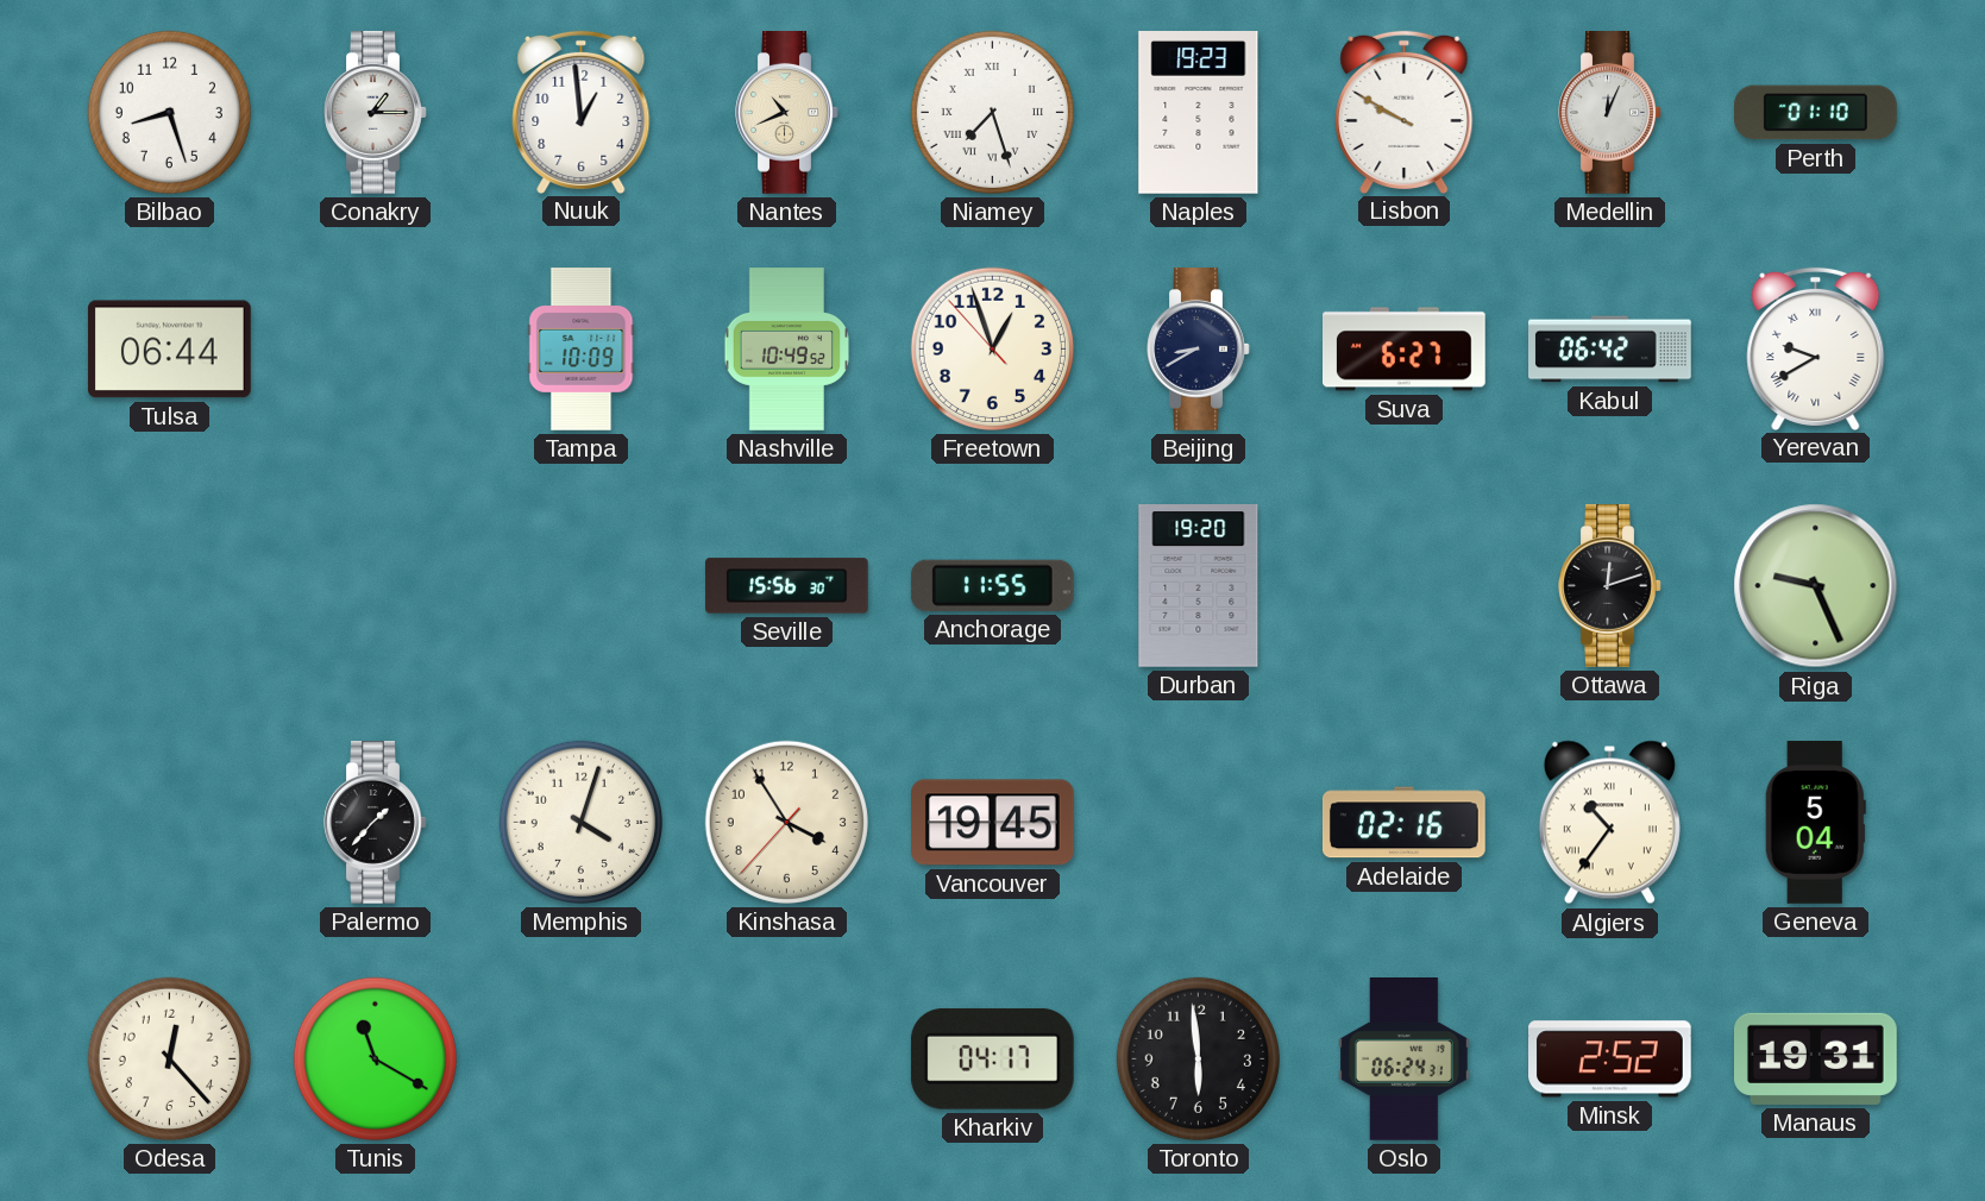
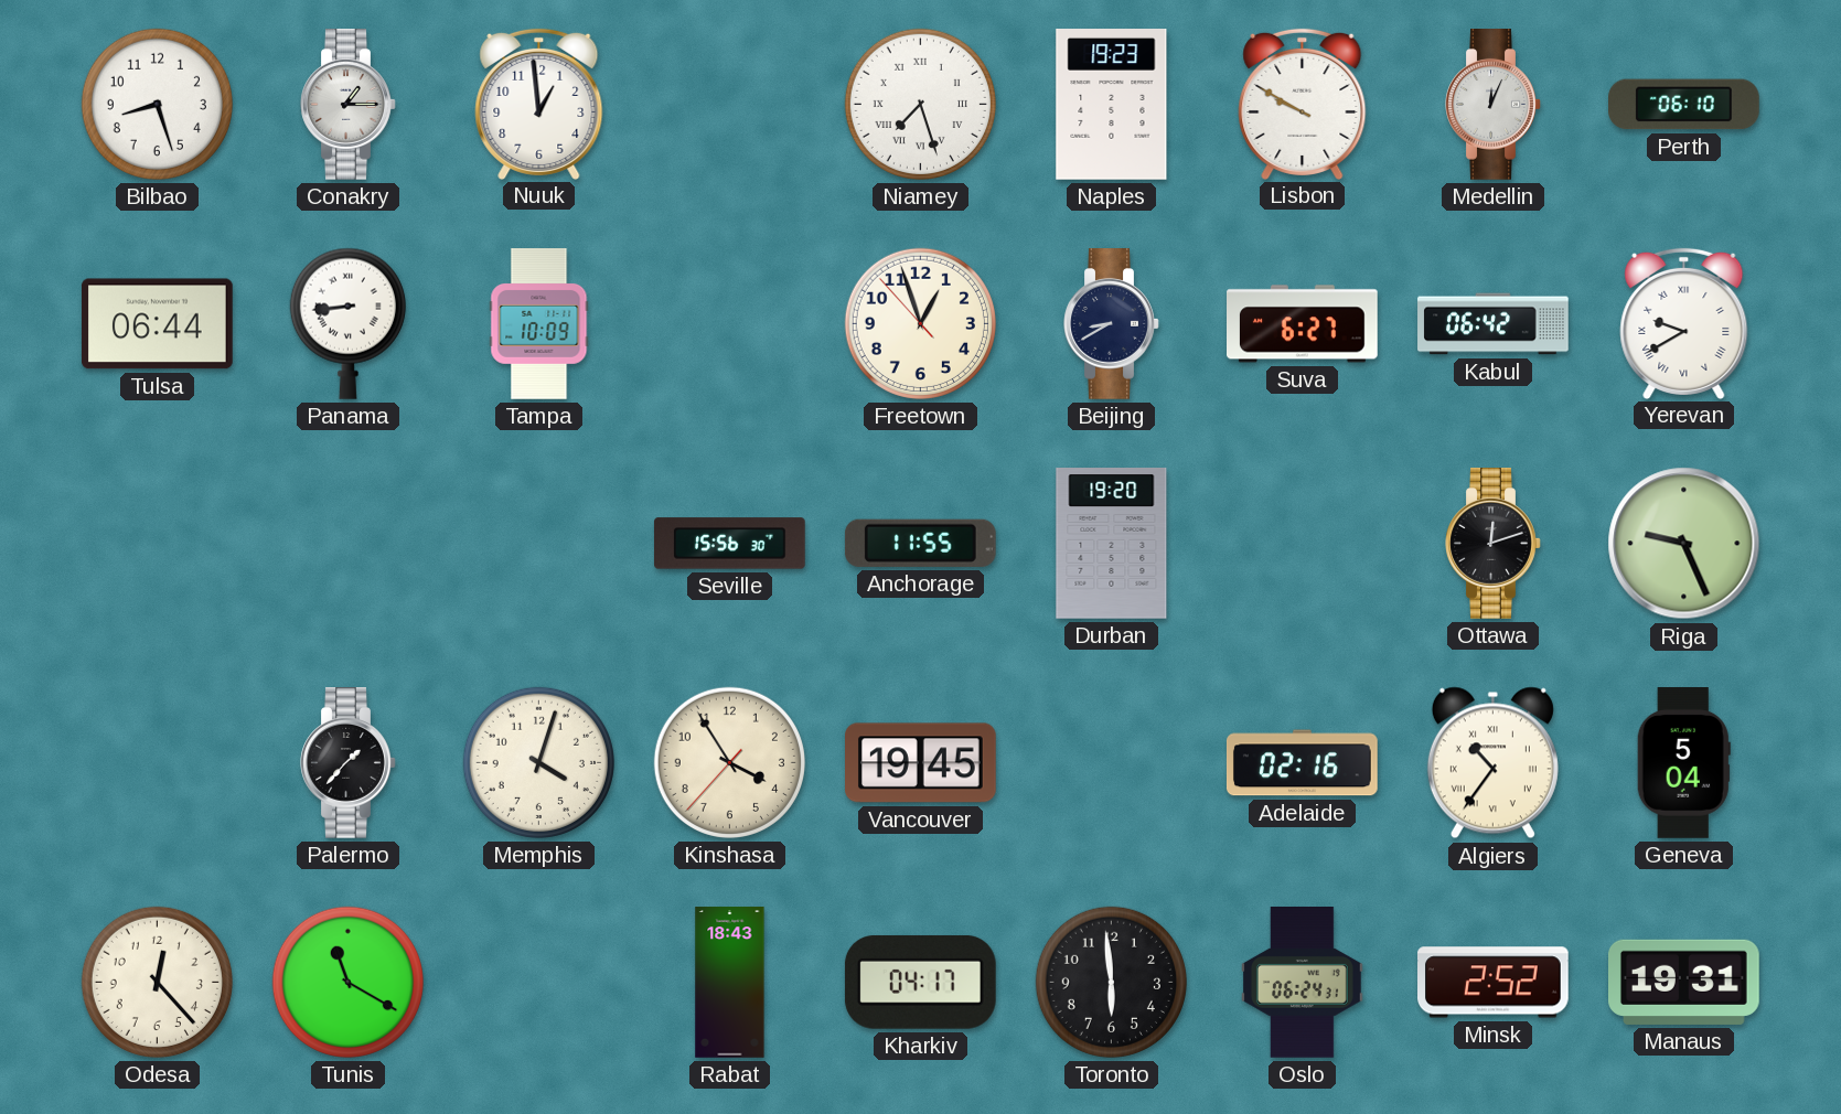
Nantes: 10:41 -> none (787, 113)
Perth: 01:10 -> 06:10 (1684, 105)
Panama: none -> 8:44 (347, 323)
Nashville: 10:49 -> none (787, 350)
Rabat: none -> 18:43 (730, 983)
